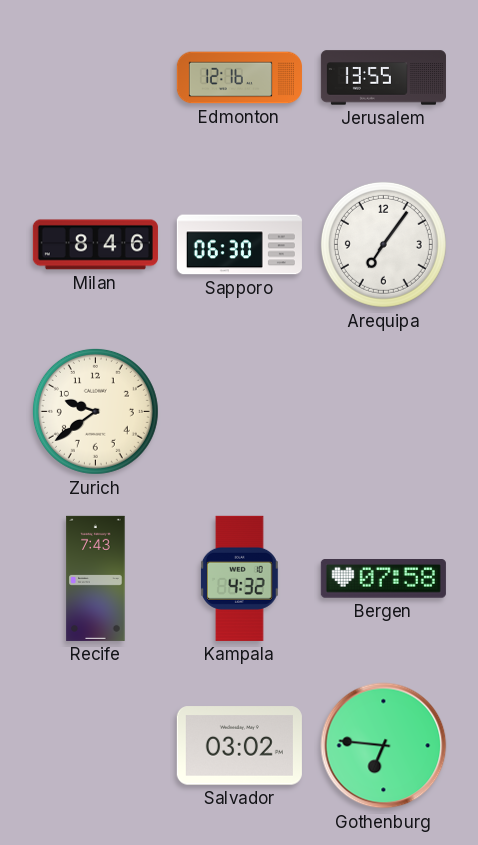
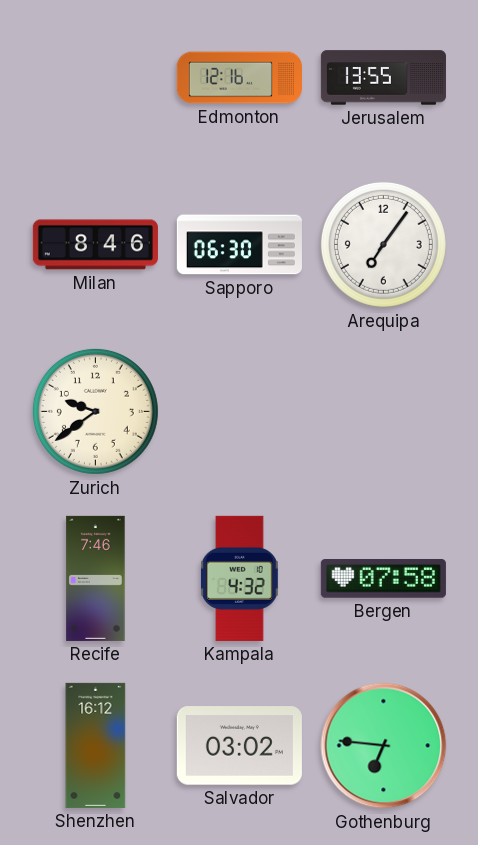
Recife: 7:43 -> 7:46 (96, 578)
Shenzhen: none -> 16:12 (96, 745)
